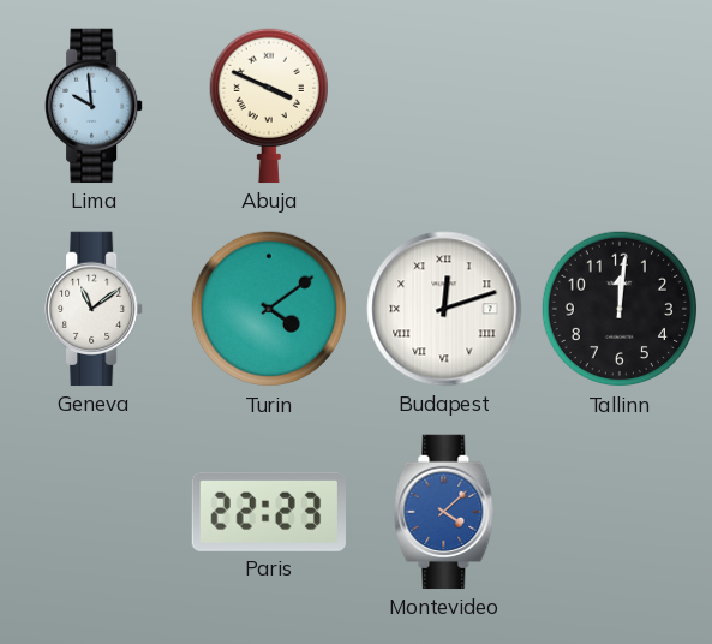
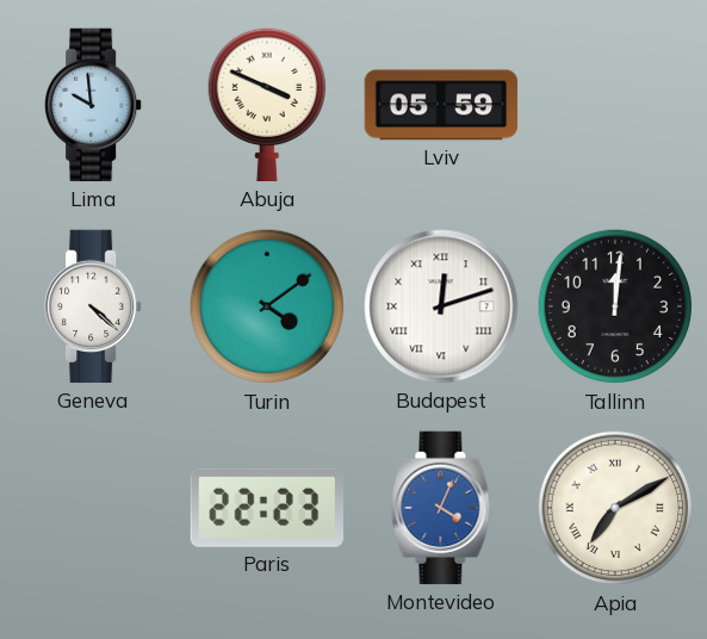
Lviv: none -> 05:59 (441, 105)
Geneva: 11:09 -> 4:22 (93, 306)
Montevideo: 4:08 -> 4:04 (441, 508)
Apia: none -> 7:10 (615, 508)
